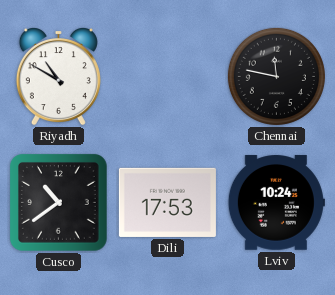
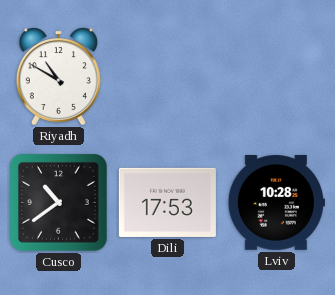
Chennai: 11:47 -> none (276, 76)
Lviv: 10:24 -> 10:28 (276, 203)
